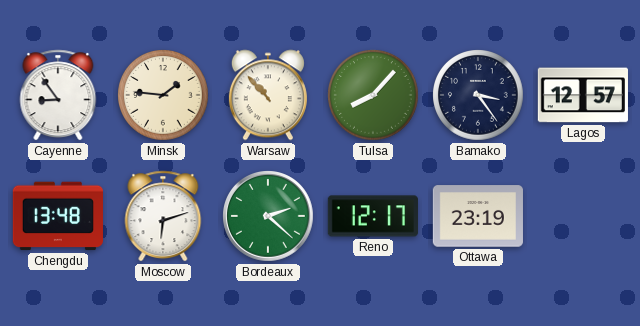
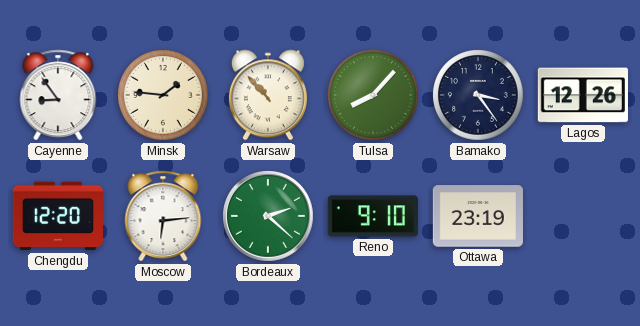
Lagos: 12:57 -> 12:26 (583, 95)
Chengdu: 13:48 -> 12:20 (58, 216)
Moscow: 6:12 -> 6:14 (163, 216)
Reno: 12:17 -> 9:10 (373, 216)
